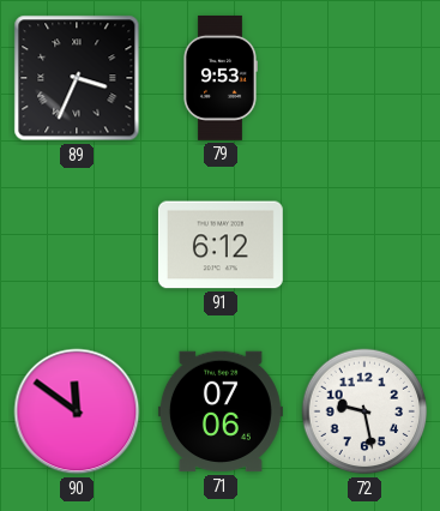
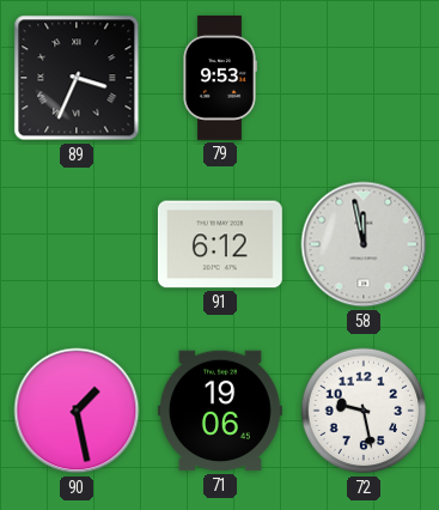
58: none -> 11:58 (364, 244)
90: 11:51 -> 1:28 (77, 411)
71: 07:06 -> 19:06 (220, 411)
